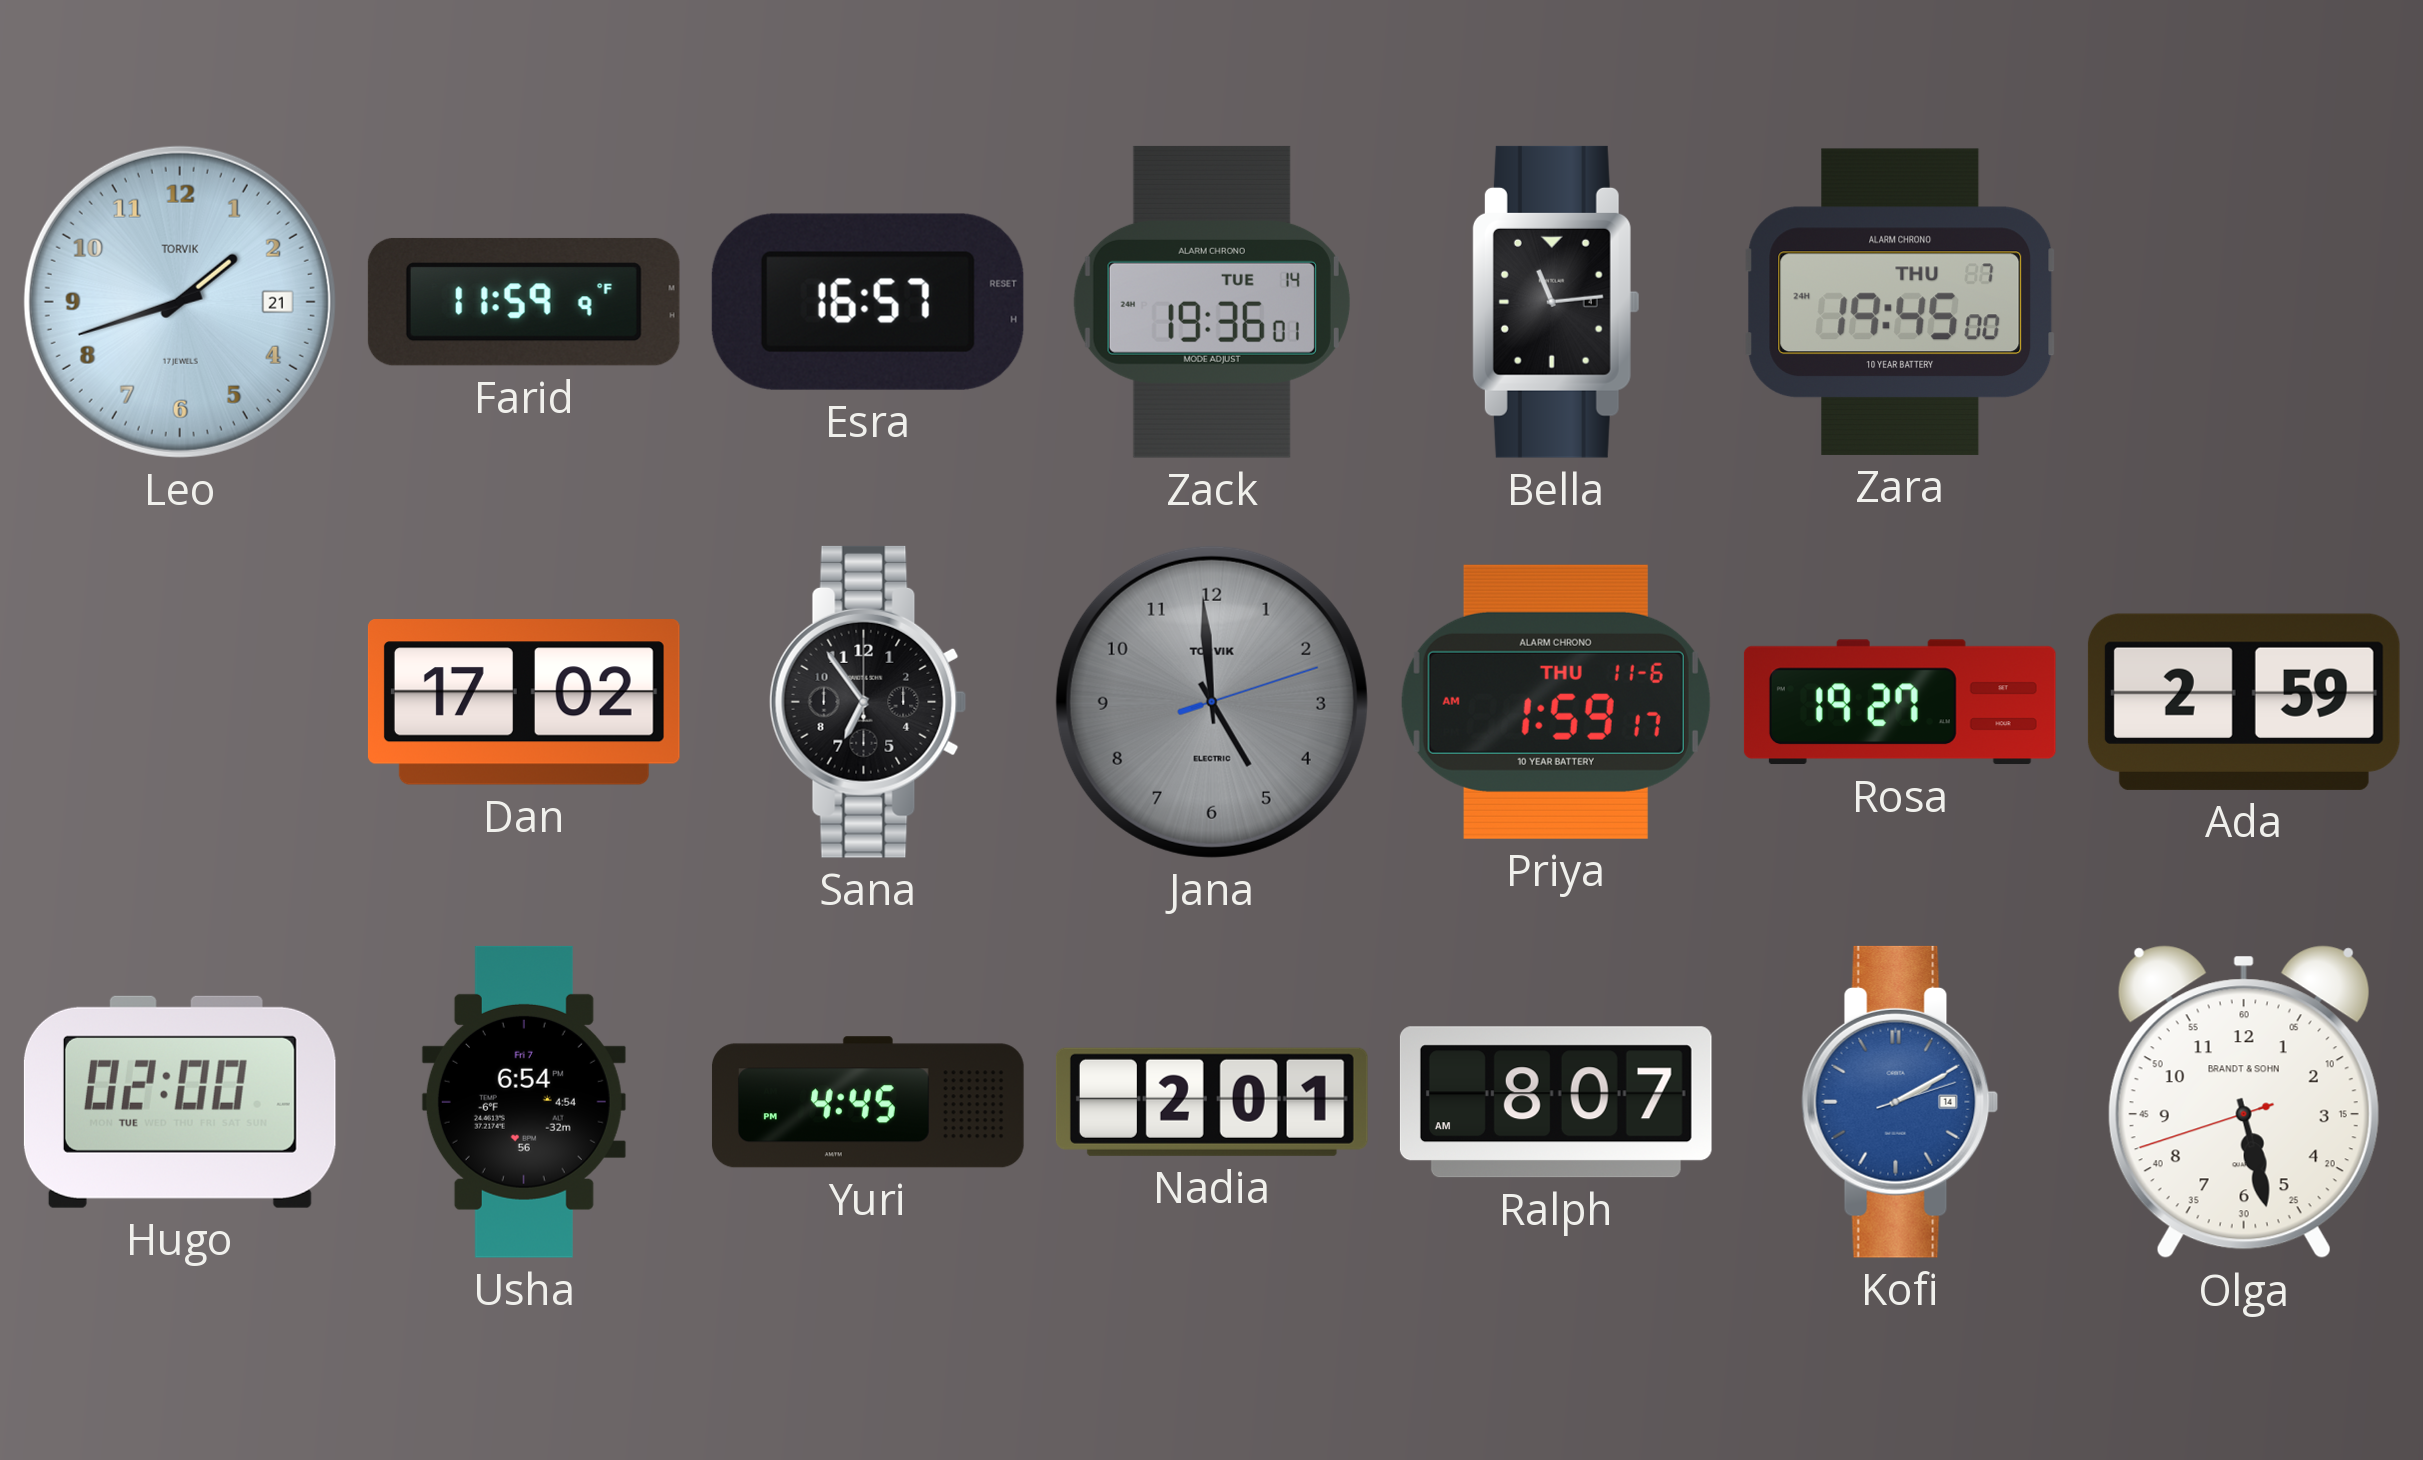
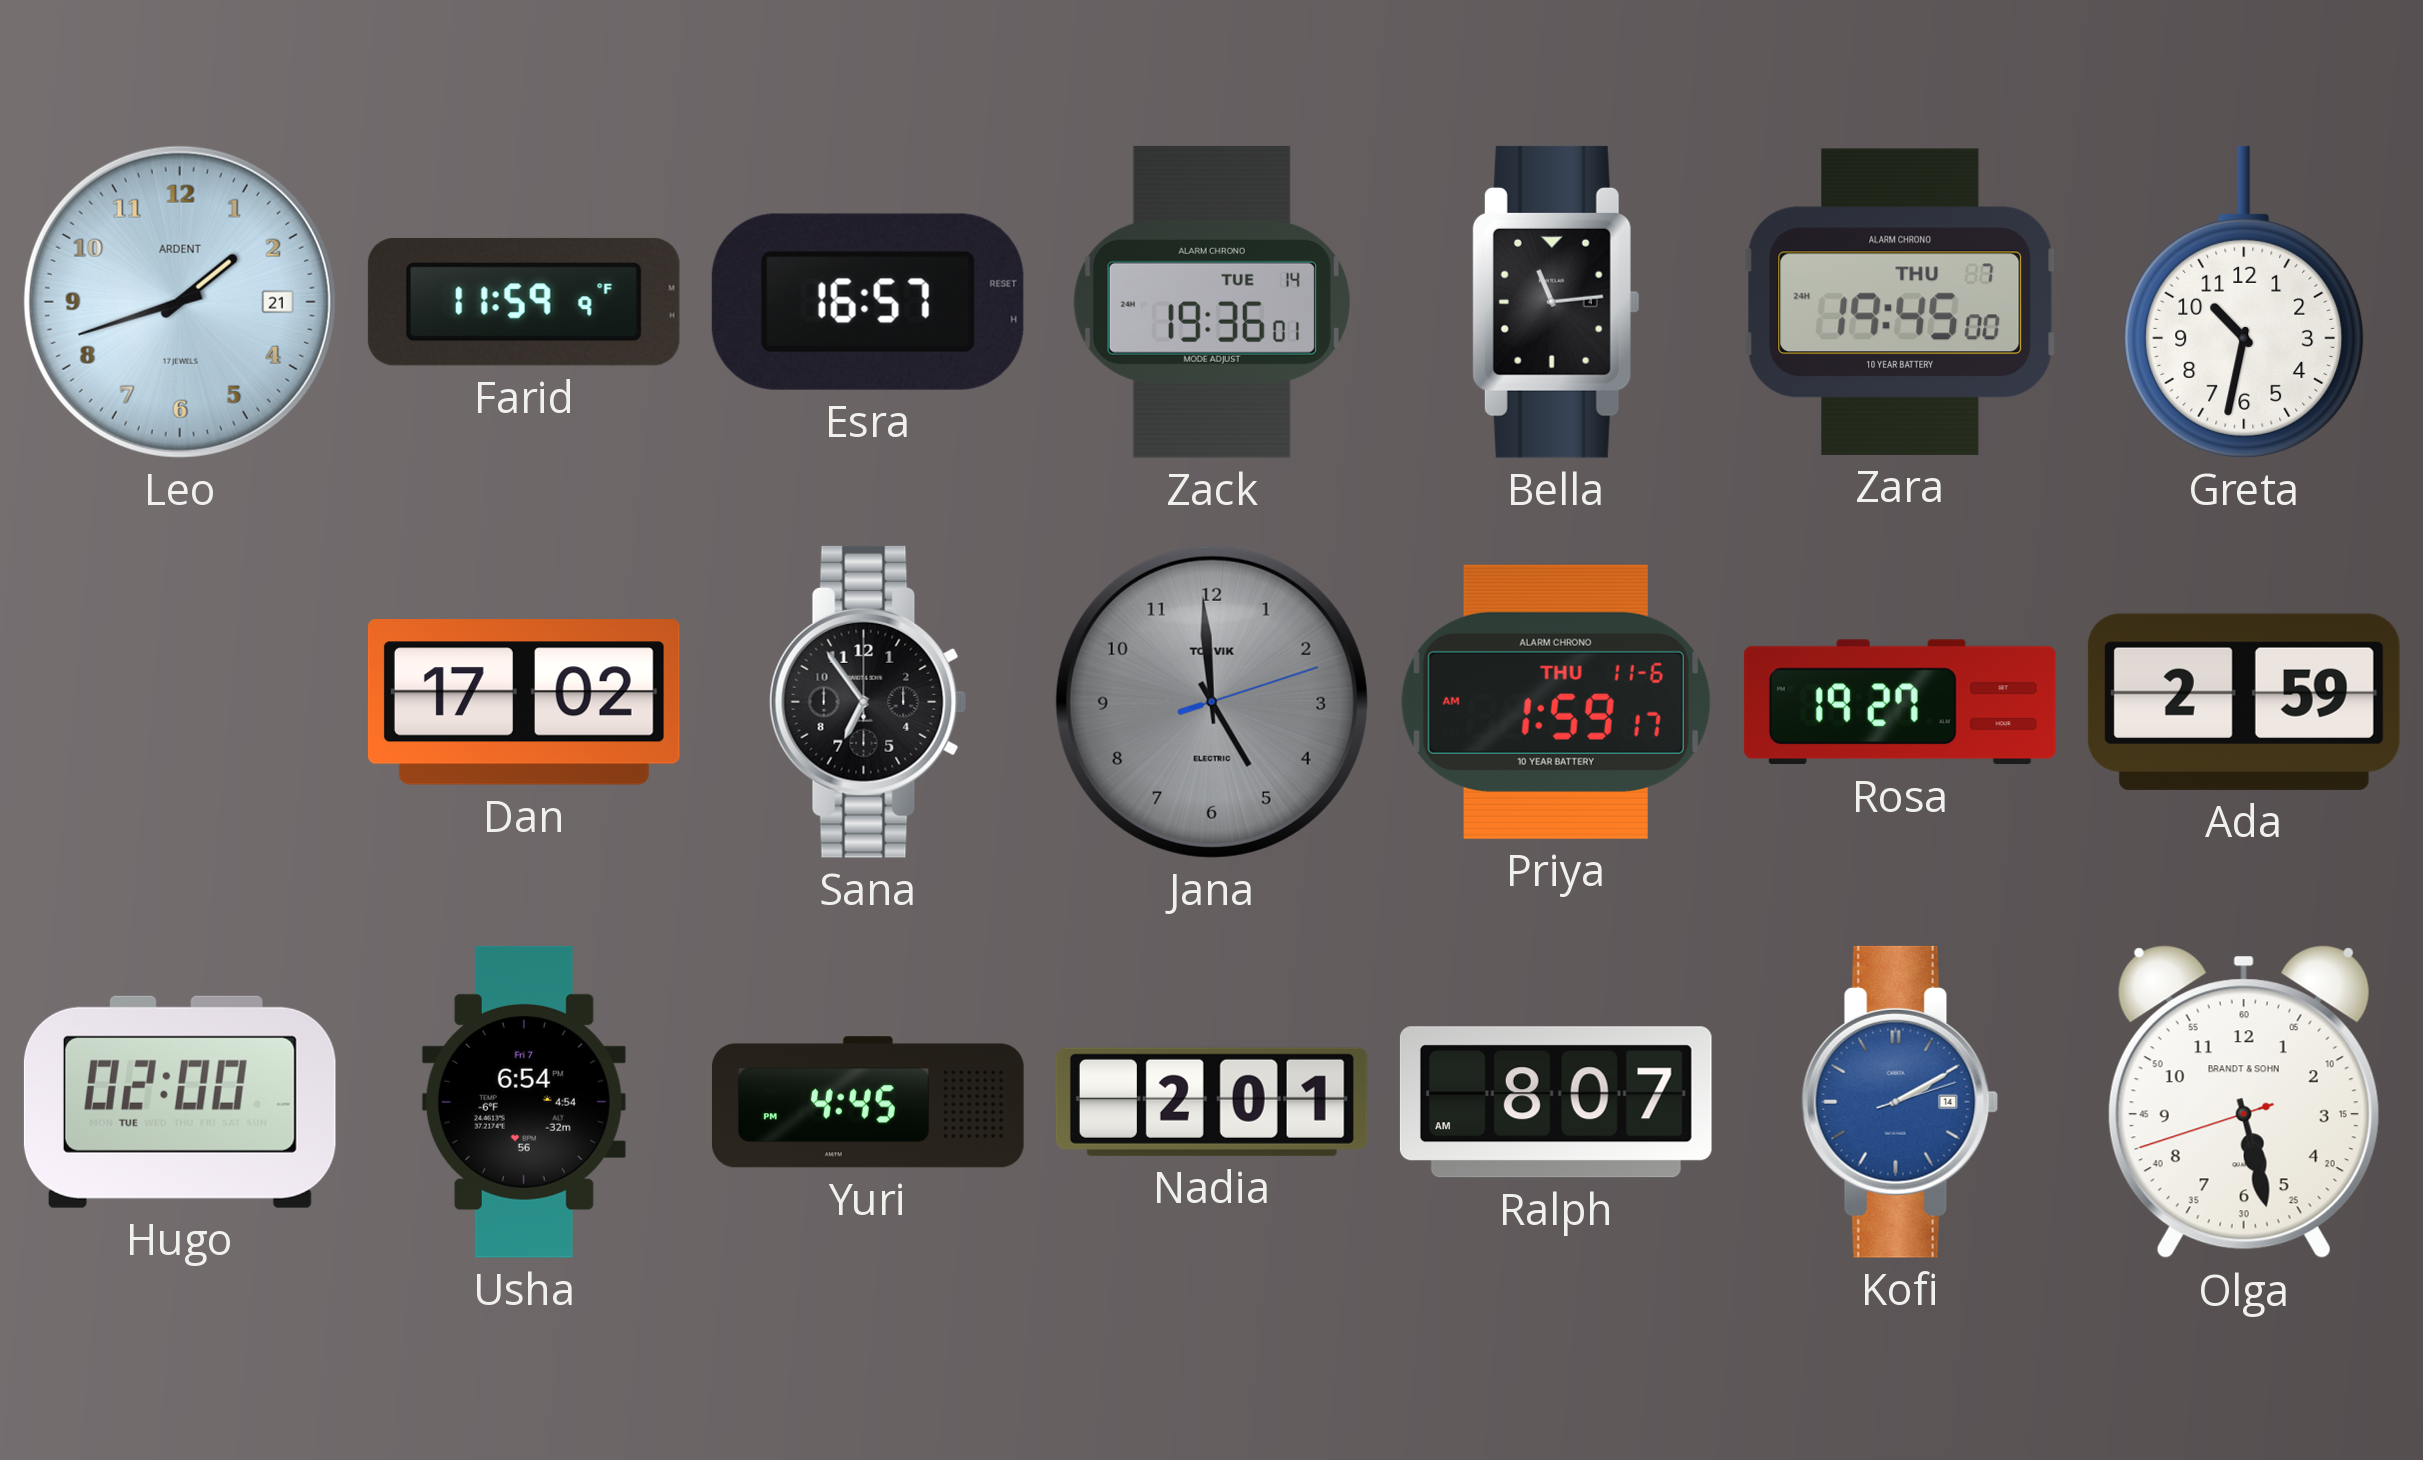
Leo brand: TORVIK -> ARDENT (180, 302)
Greta: none -> 10:32 (2244, 302)
